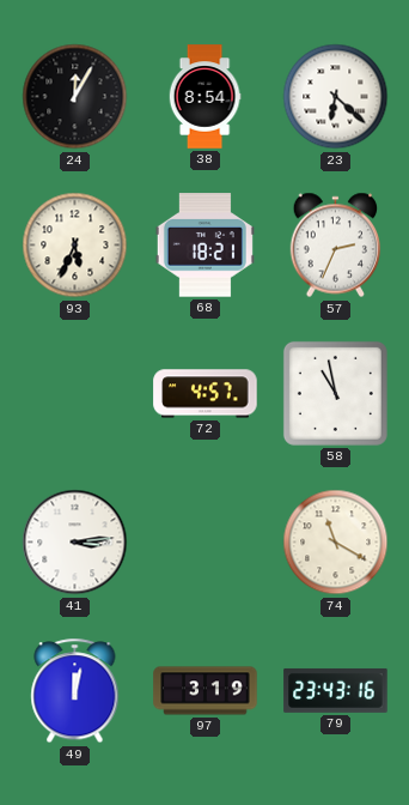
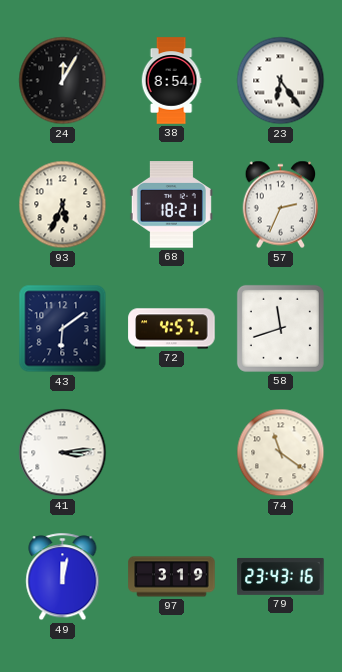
23: 6:22 -> 6:24 (281, 81)
43: none -> 6:09 (63, 329)
58: 10:58 -> 11:42 (280, 328)
74: 11:20 -> 11:21 (281, 453)
